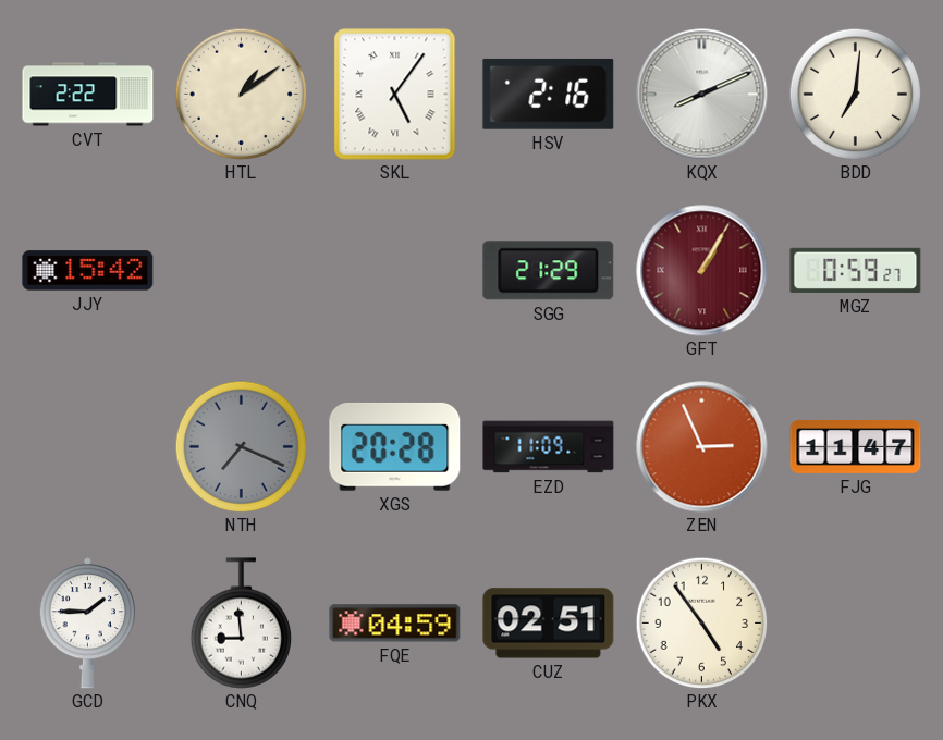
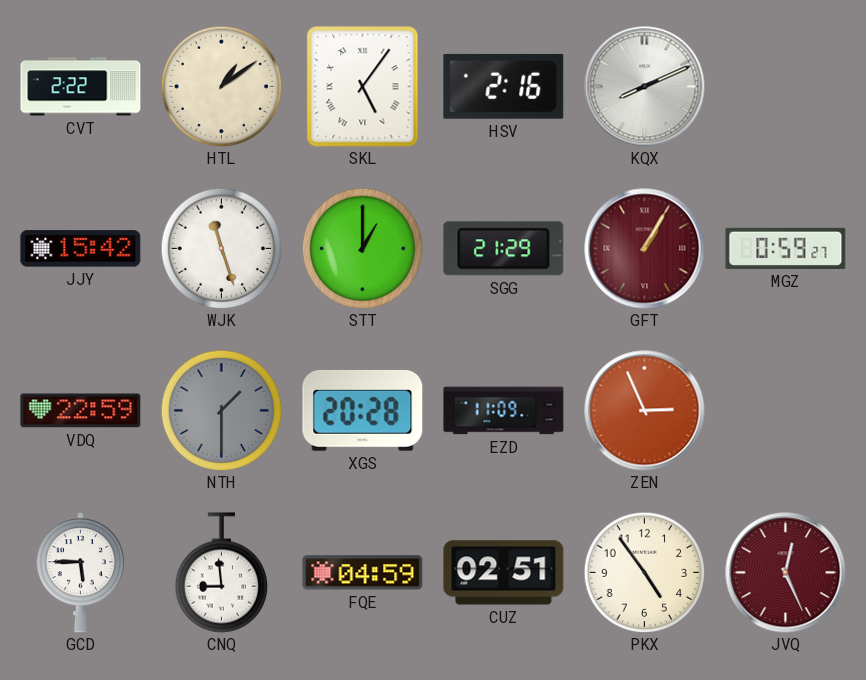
BDD: 7:01 -> none (855, 94)
WJK: none -> 11:27 (221, 248)
STT: none -> 1:00 (362, 248)
VDQ: none -> 22:59 (81, 411)
NTH: 7:19 -> 1:30 (221, 410)
FJG: 11:47 -> none (856, 446)
GCD: 1:45 -> 5:45 (80, 573)
JVQ: none -> 12:26 (786, 573)
